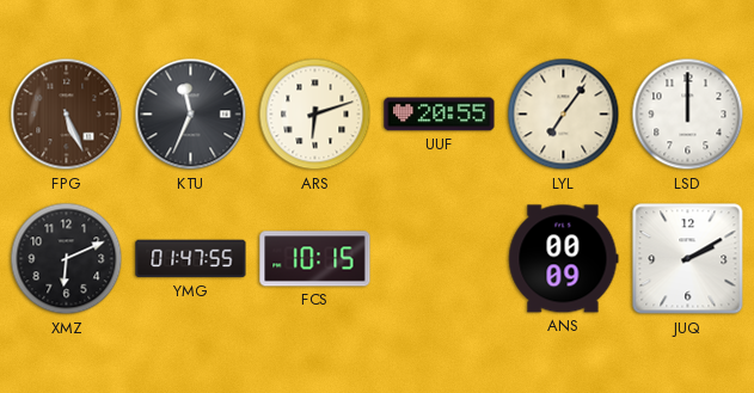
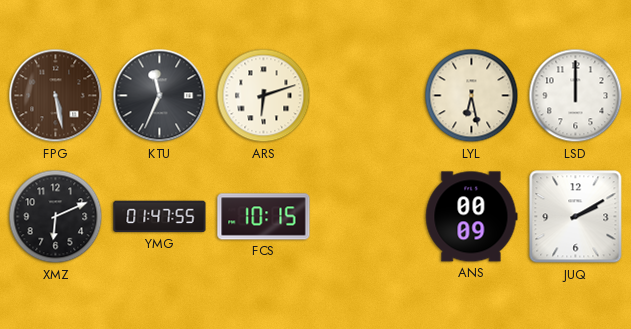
FPG: 5:26 -> 5:28 (56, 96)
UUF: 20:55 -> none (440, 115)
LYL: 7:06 -> 6:28 (472, 96)
